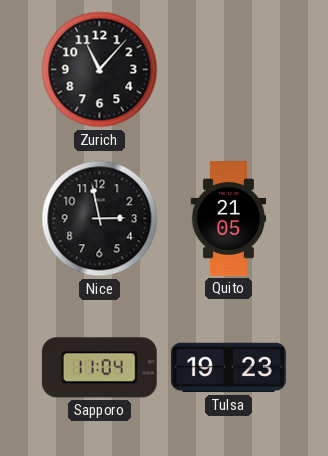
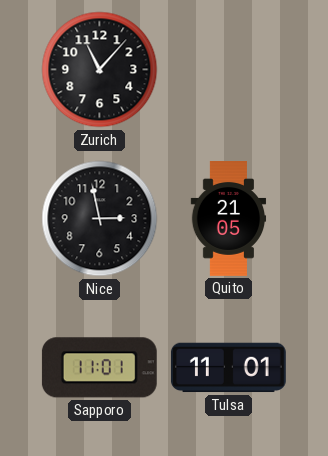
Sapporo: 11:04 -> 11:01 (99, 368)
Tulsa: 19:23 -> 11:01 (228, 368)
